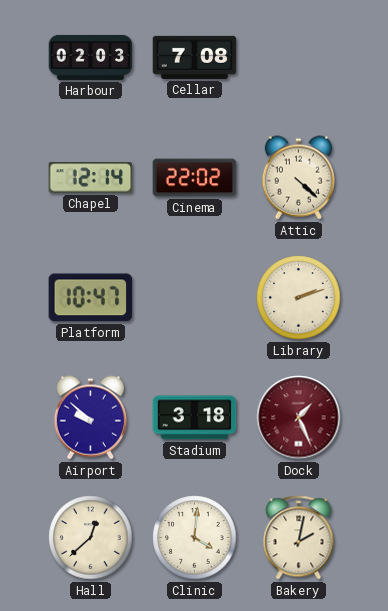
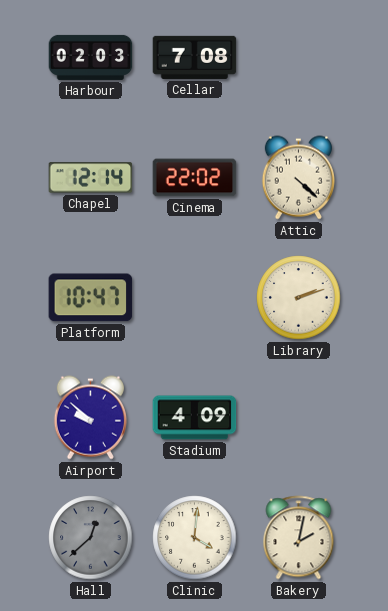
Stadium: 3:18 -> 4:09 (195, 418)
Dock: 1:26 -> none (299, 418)
Hall dial: cream -> grey (91, 538)
